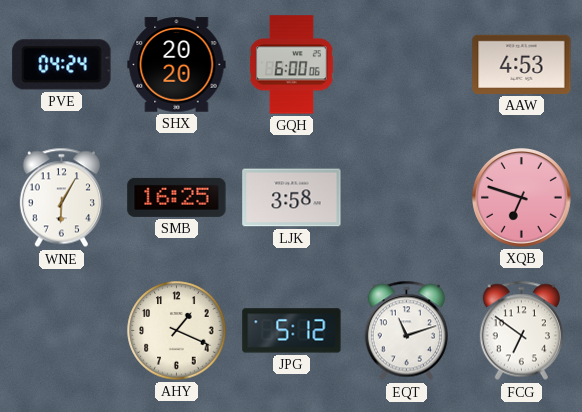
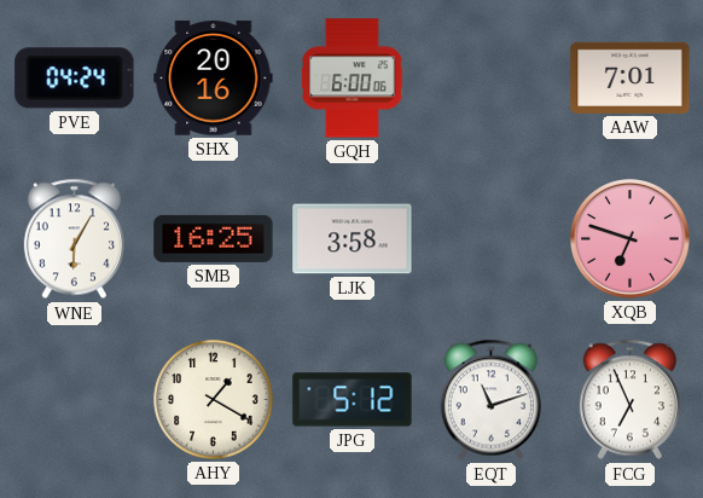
SHX: 20:20 -> 20:16 (214, 79)
AAW: 4:53 -> 7:01 (631, 77)
AHY: 1:19 -> 1:20 (214, 400)
FCG: 6:51 -> 6:56 (629, 400)
